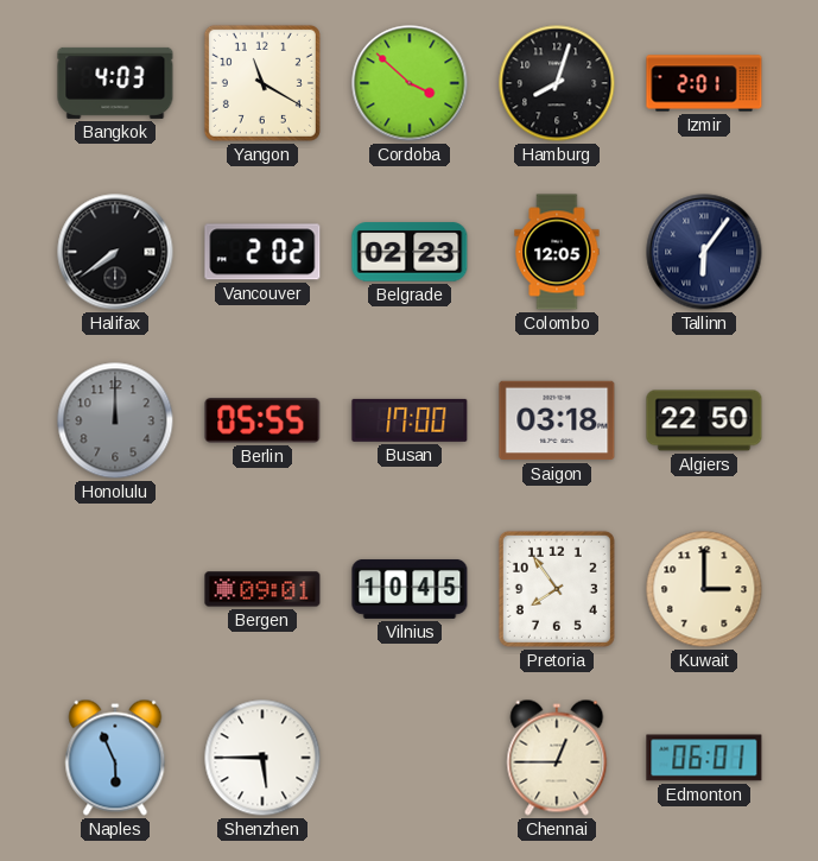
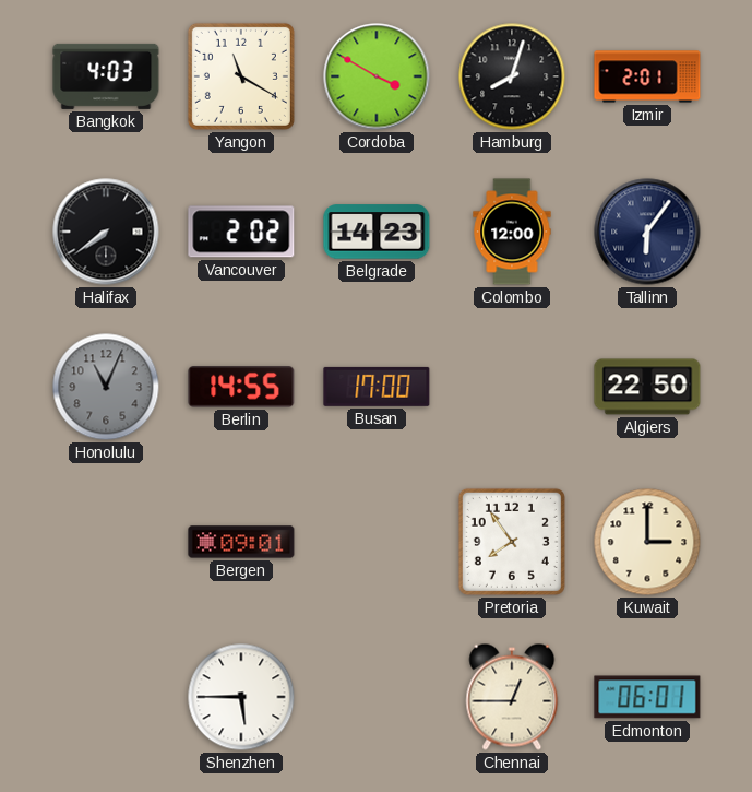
Cordoba: 3:52 -> 3:50 (377, 76)
Belgrade: 02:23 -> 14:23 (377, 232)
Colombo: 12:05 -> 12:00 (512, 232)
Honolulu: 12:00 -> 11:04 (106, 387)
Berlin: 05:55 -> 14:55 (241, 388)
Saigon: 03:18 -> none (557, 420)
Vilnius: 10:45 -> none (410, 589)
Naples: 5:56 -> none (115, 758)
